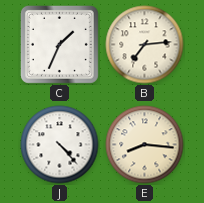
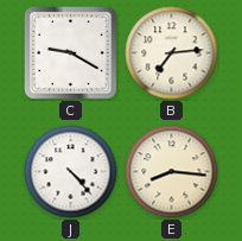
C: 1:34 -> 9:20 (70, 52)
